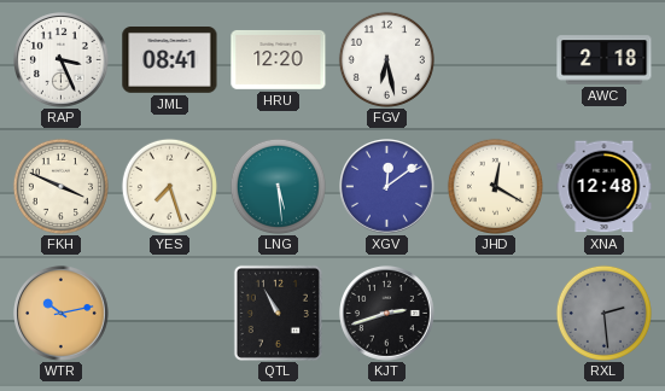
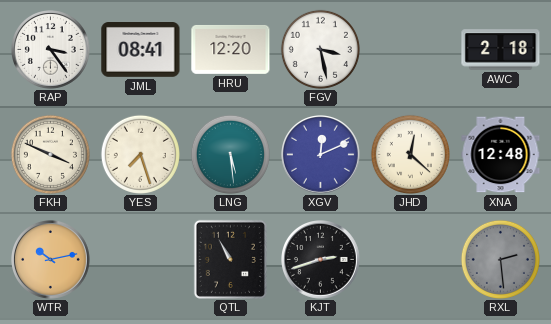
RAP: 3:26 -> 3:24 (51, 50)
FGV: 6:28 -> 3:28 (320, 49)
XGV: 12:09 -> 12:11 (321, 155)
JHD: 12:20 -> 12:22 (410, 154)
